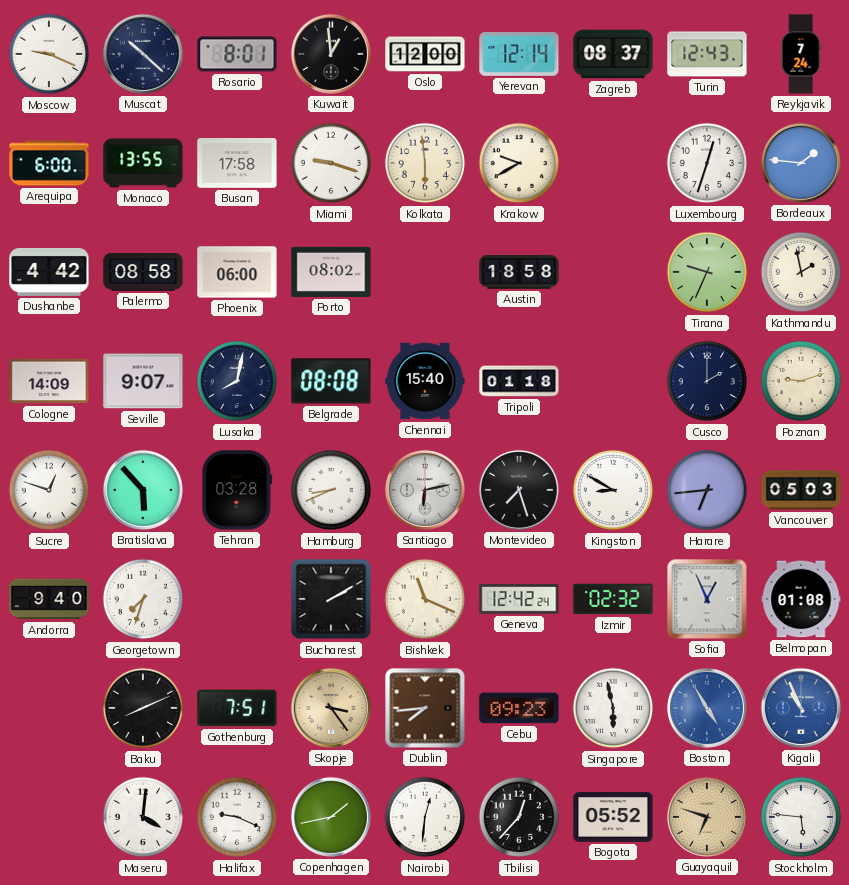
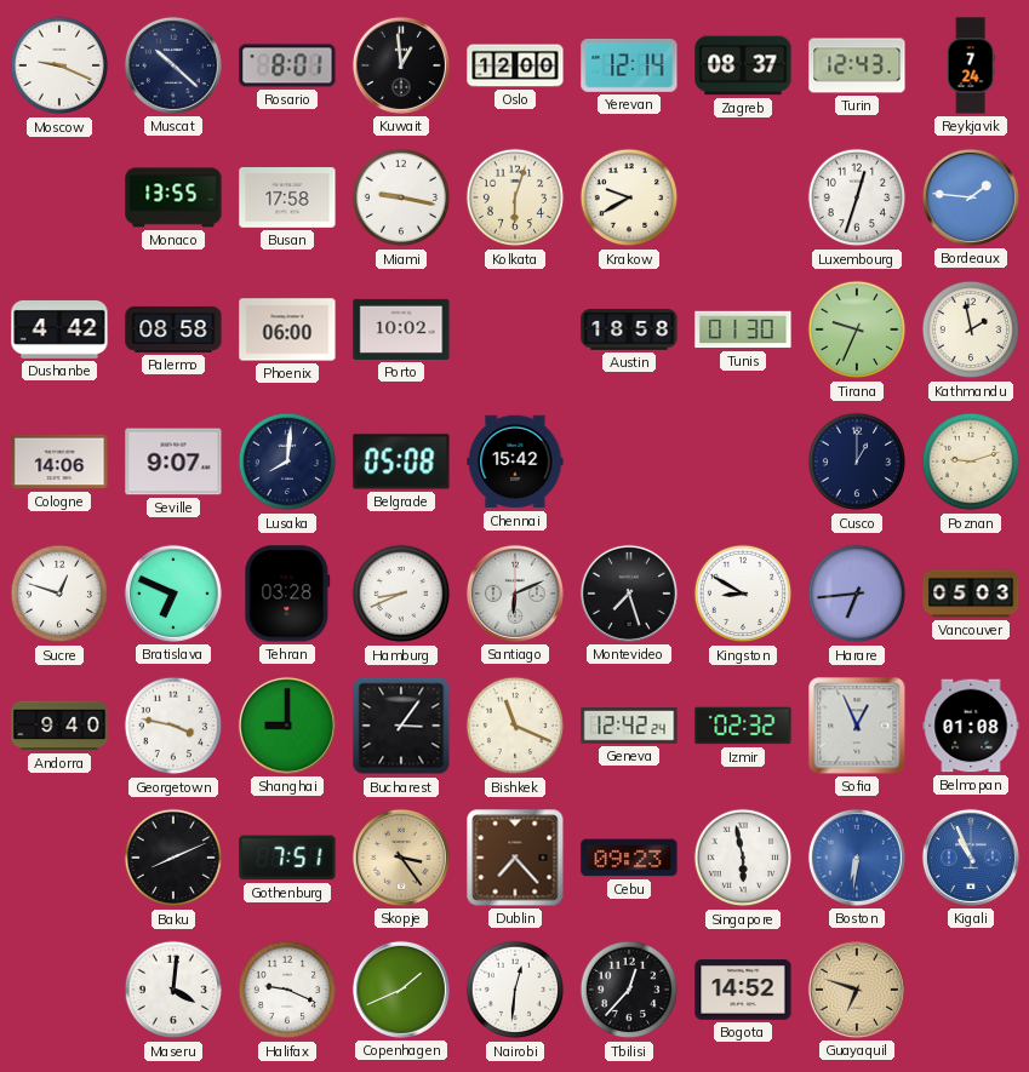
Arequipa: 6:00 -> none (49, 163)
Miami: 9:18 -> 9:17 (401, 197)
Kolkata: 5:59 -> 6:03 (515, 197)
Porto: 08:02 -> 10:02 (401, 329)
Tunis: none -> 01:30 (743, 329)
Cologne: 14:09 -> 14:06 (59, 462)
Lusaka: 8:02 -> 8:01 (287, 462)
Belgrade: 08:08 -> 05:08 (401, 462)
Chennai: 15:40 -> 15:42 (515, 462)
Tripoli: 01:18 -> none (519, 381)
Cusco: 2:00 -> 1:00 (857, 462)
Bratislava: 5:53 -> 6:49 (173, 594)
Santiago: 6:13 -> 6:11 (515, 594)
Georgetown: 7:33 -> 3:47 (173, 726)
Shanghai: none -> 9:00 (287, 726)
Bucharest: 2:10 -> 3:06 (401, 726)
Dublin: 7:44 -> 7:23 (515, 858)
Boston: 4:55 -> 6:31 (857, 858)
Copenhagen: 1:43 -> 1:41 (401, 990)
Bogota: 05:52 -> 14:52 (743, 990)
Stockholm: 5:46 -> none (801, 817)
